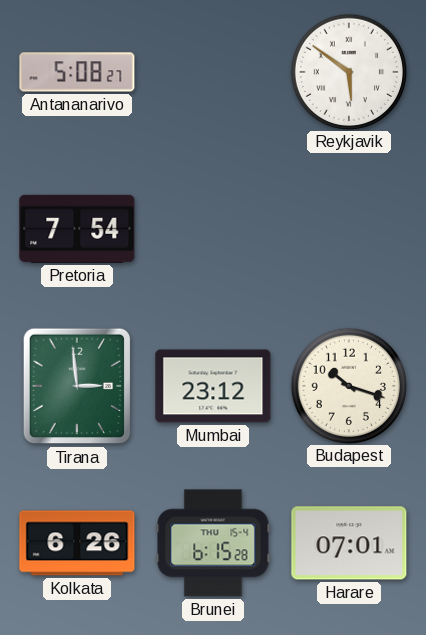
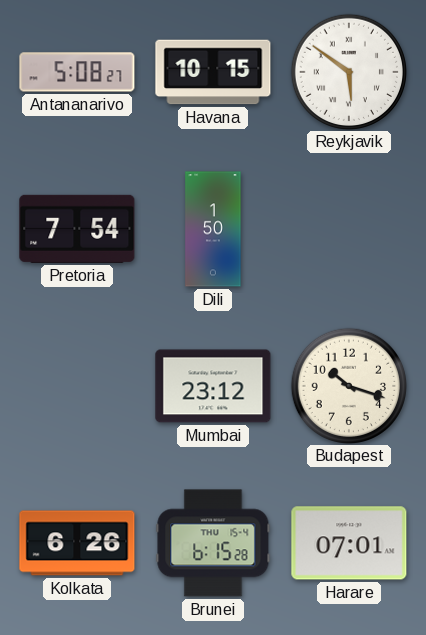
Havana: none -> 10:15 (213, 72)
Dili: none -> 1:50 (213, 229)
Tirana: 2:59 -> none (77, 386)
